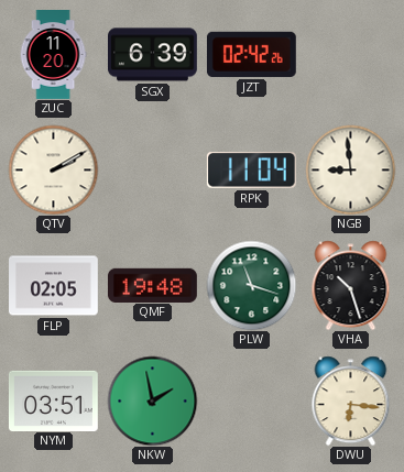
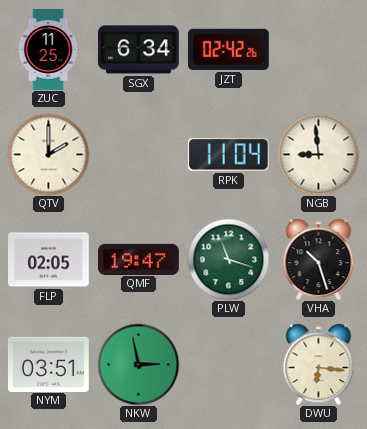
ZUC: 11:20 -> 11:25 (48, 50)
SGX: 6:39 -> 6:34 (139, 50)
QTV: 2:10 -> 2:00 (48, 154)
QMF: 19:48 -> 19:47 (139, 259)
NKW: 1:58 -> 2:58 (138, 364)
